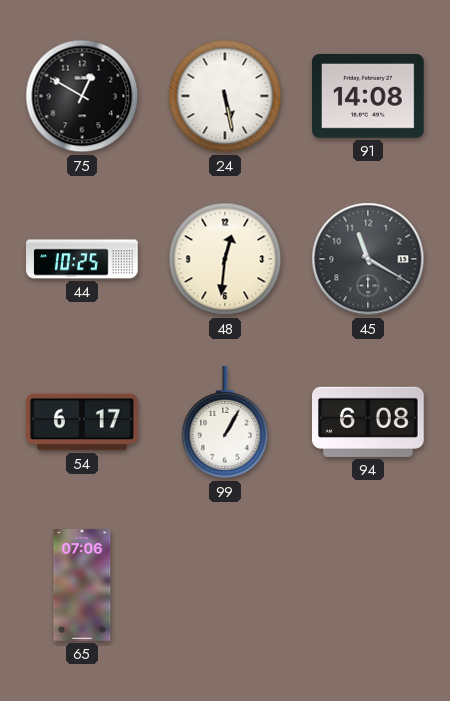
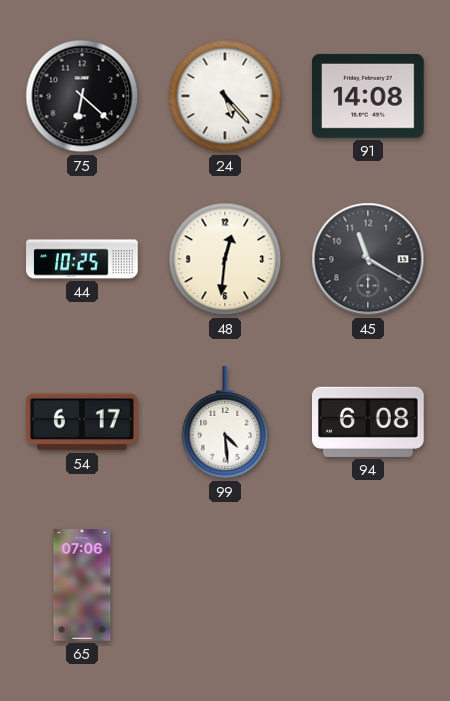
75: 12:50 -> 6:22 (82, 96)
24: 5:28 -> 5:23 (225, 96)
99: 1:05 -> 4:29 (225, 423)
